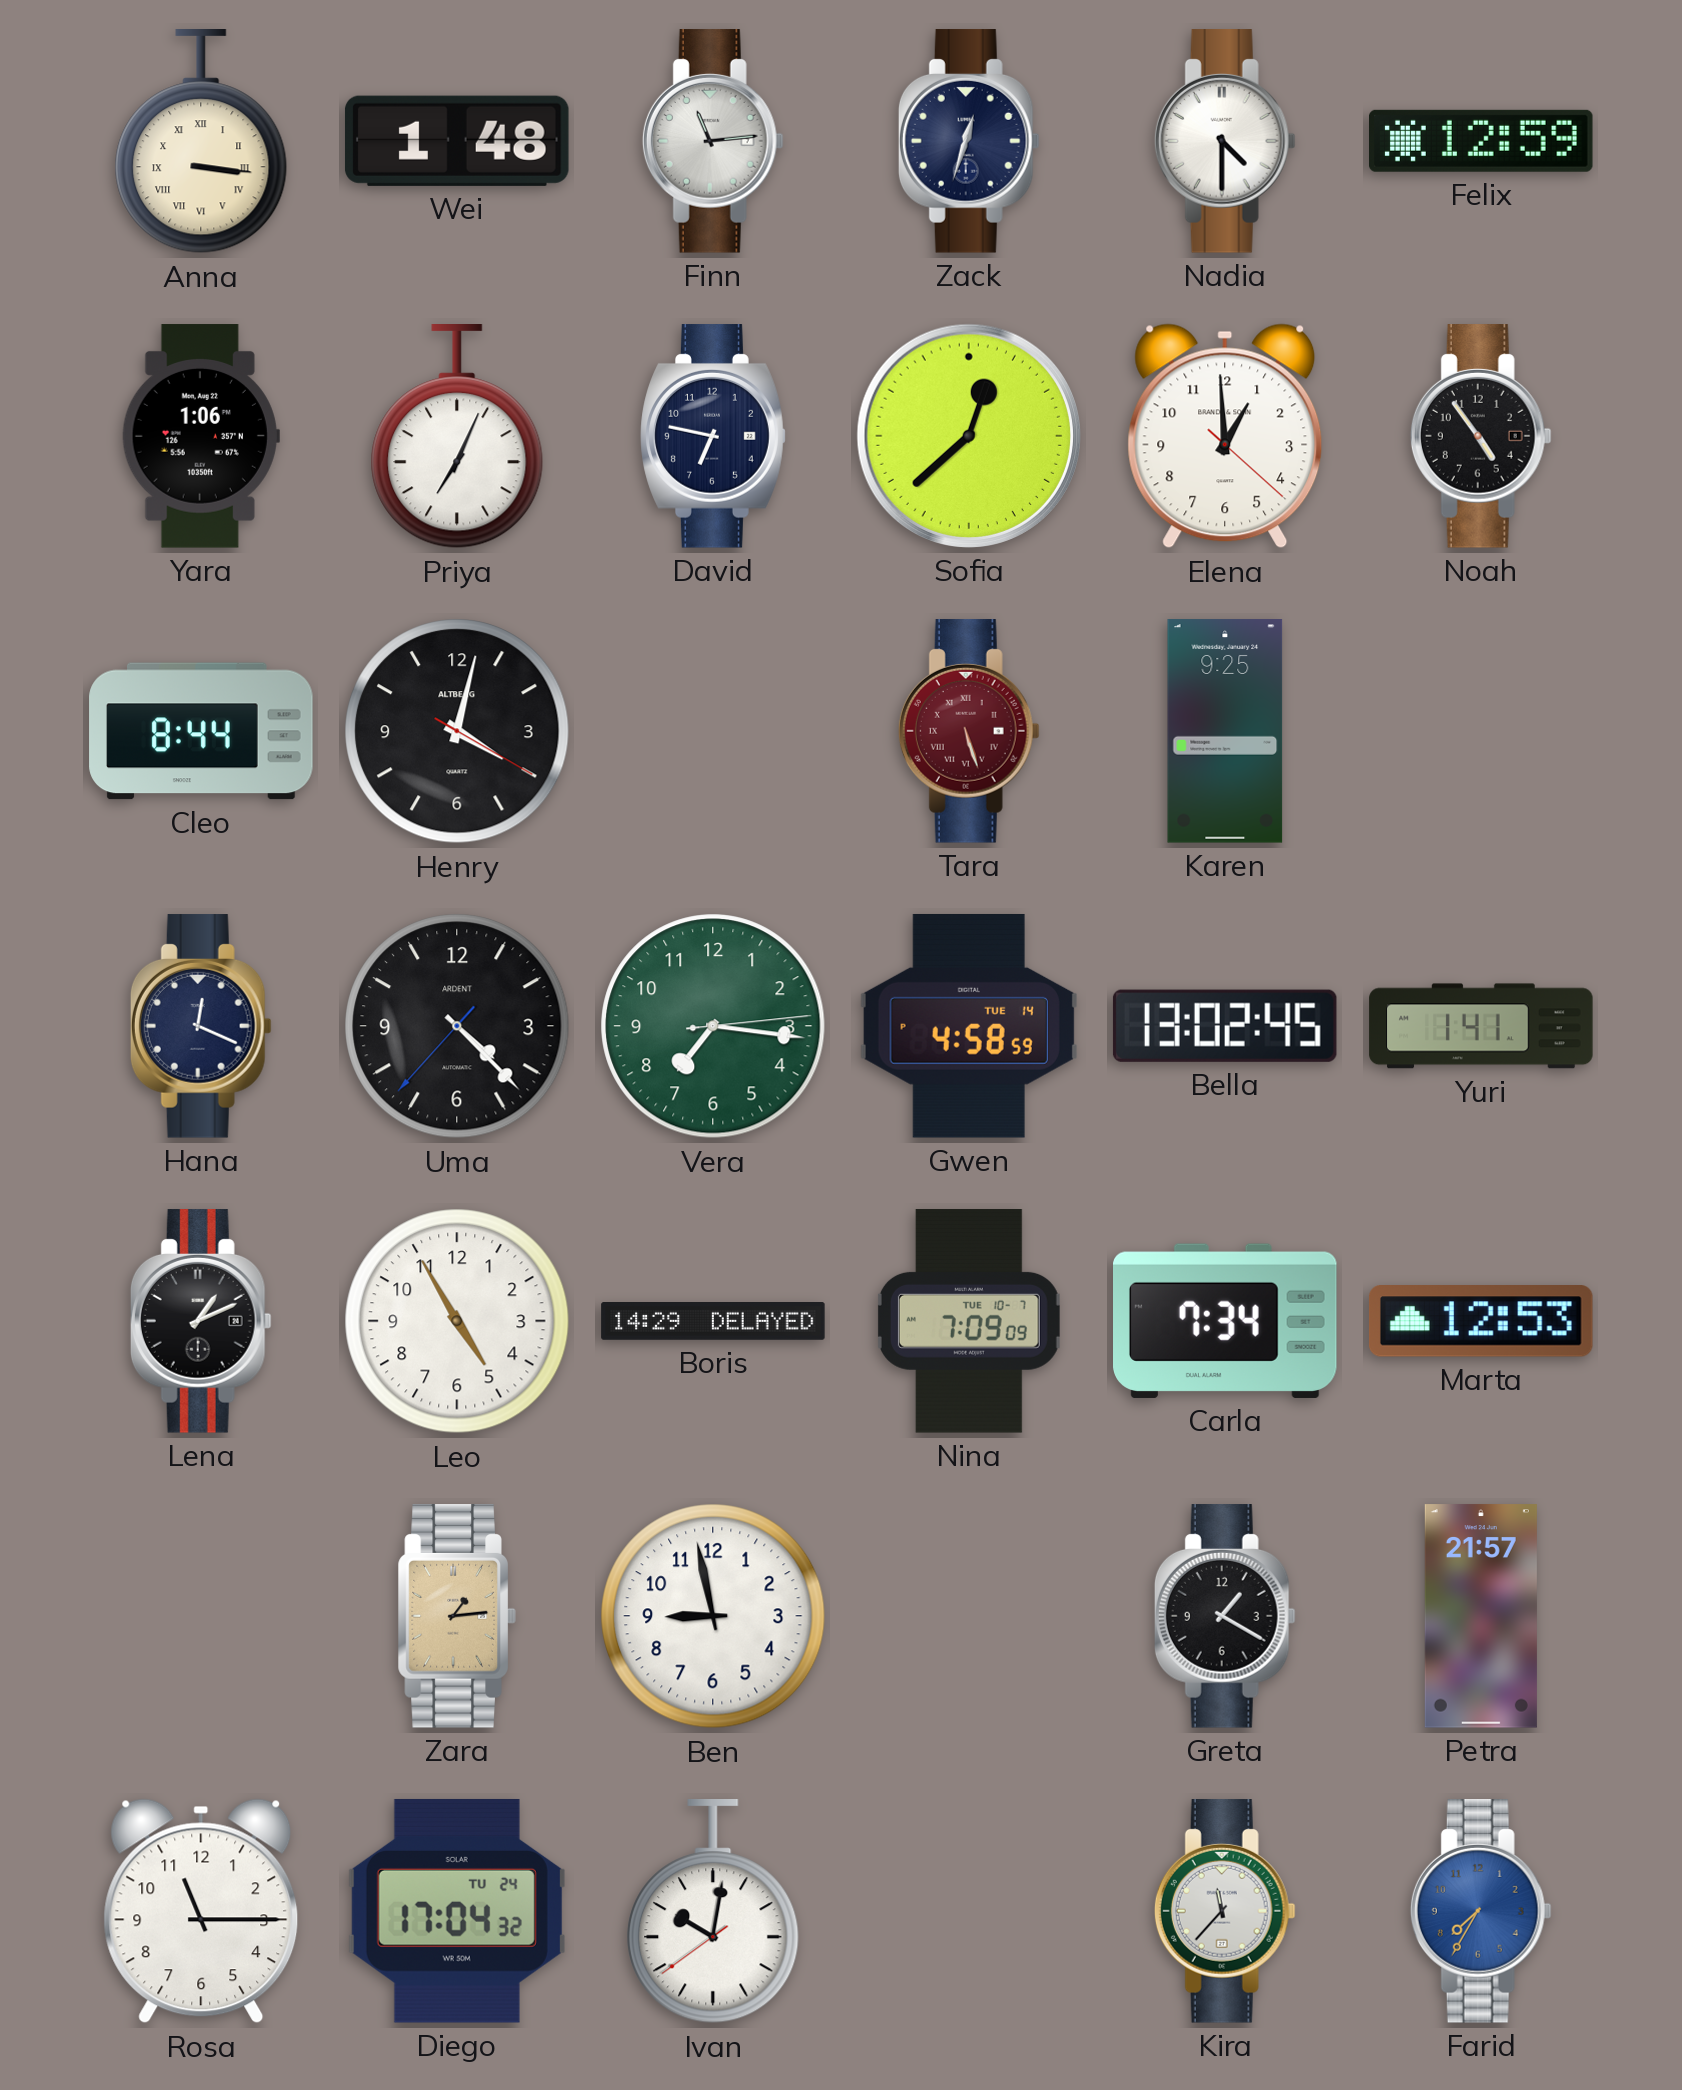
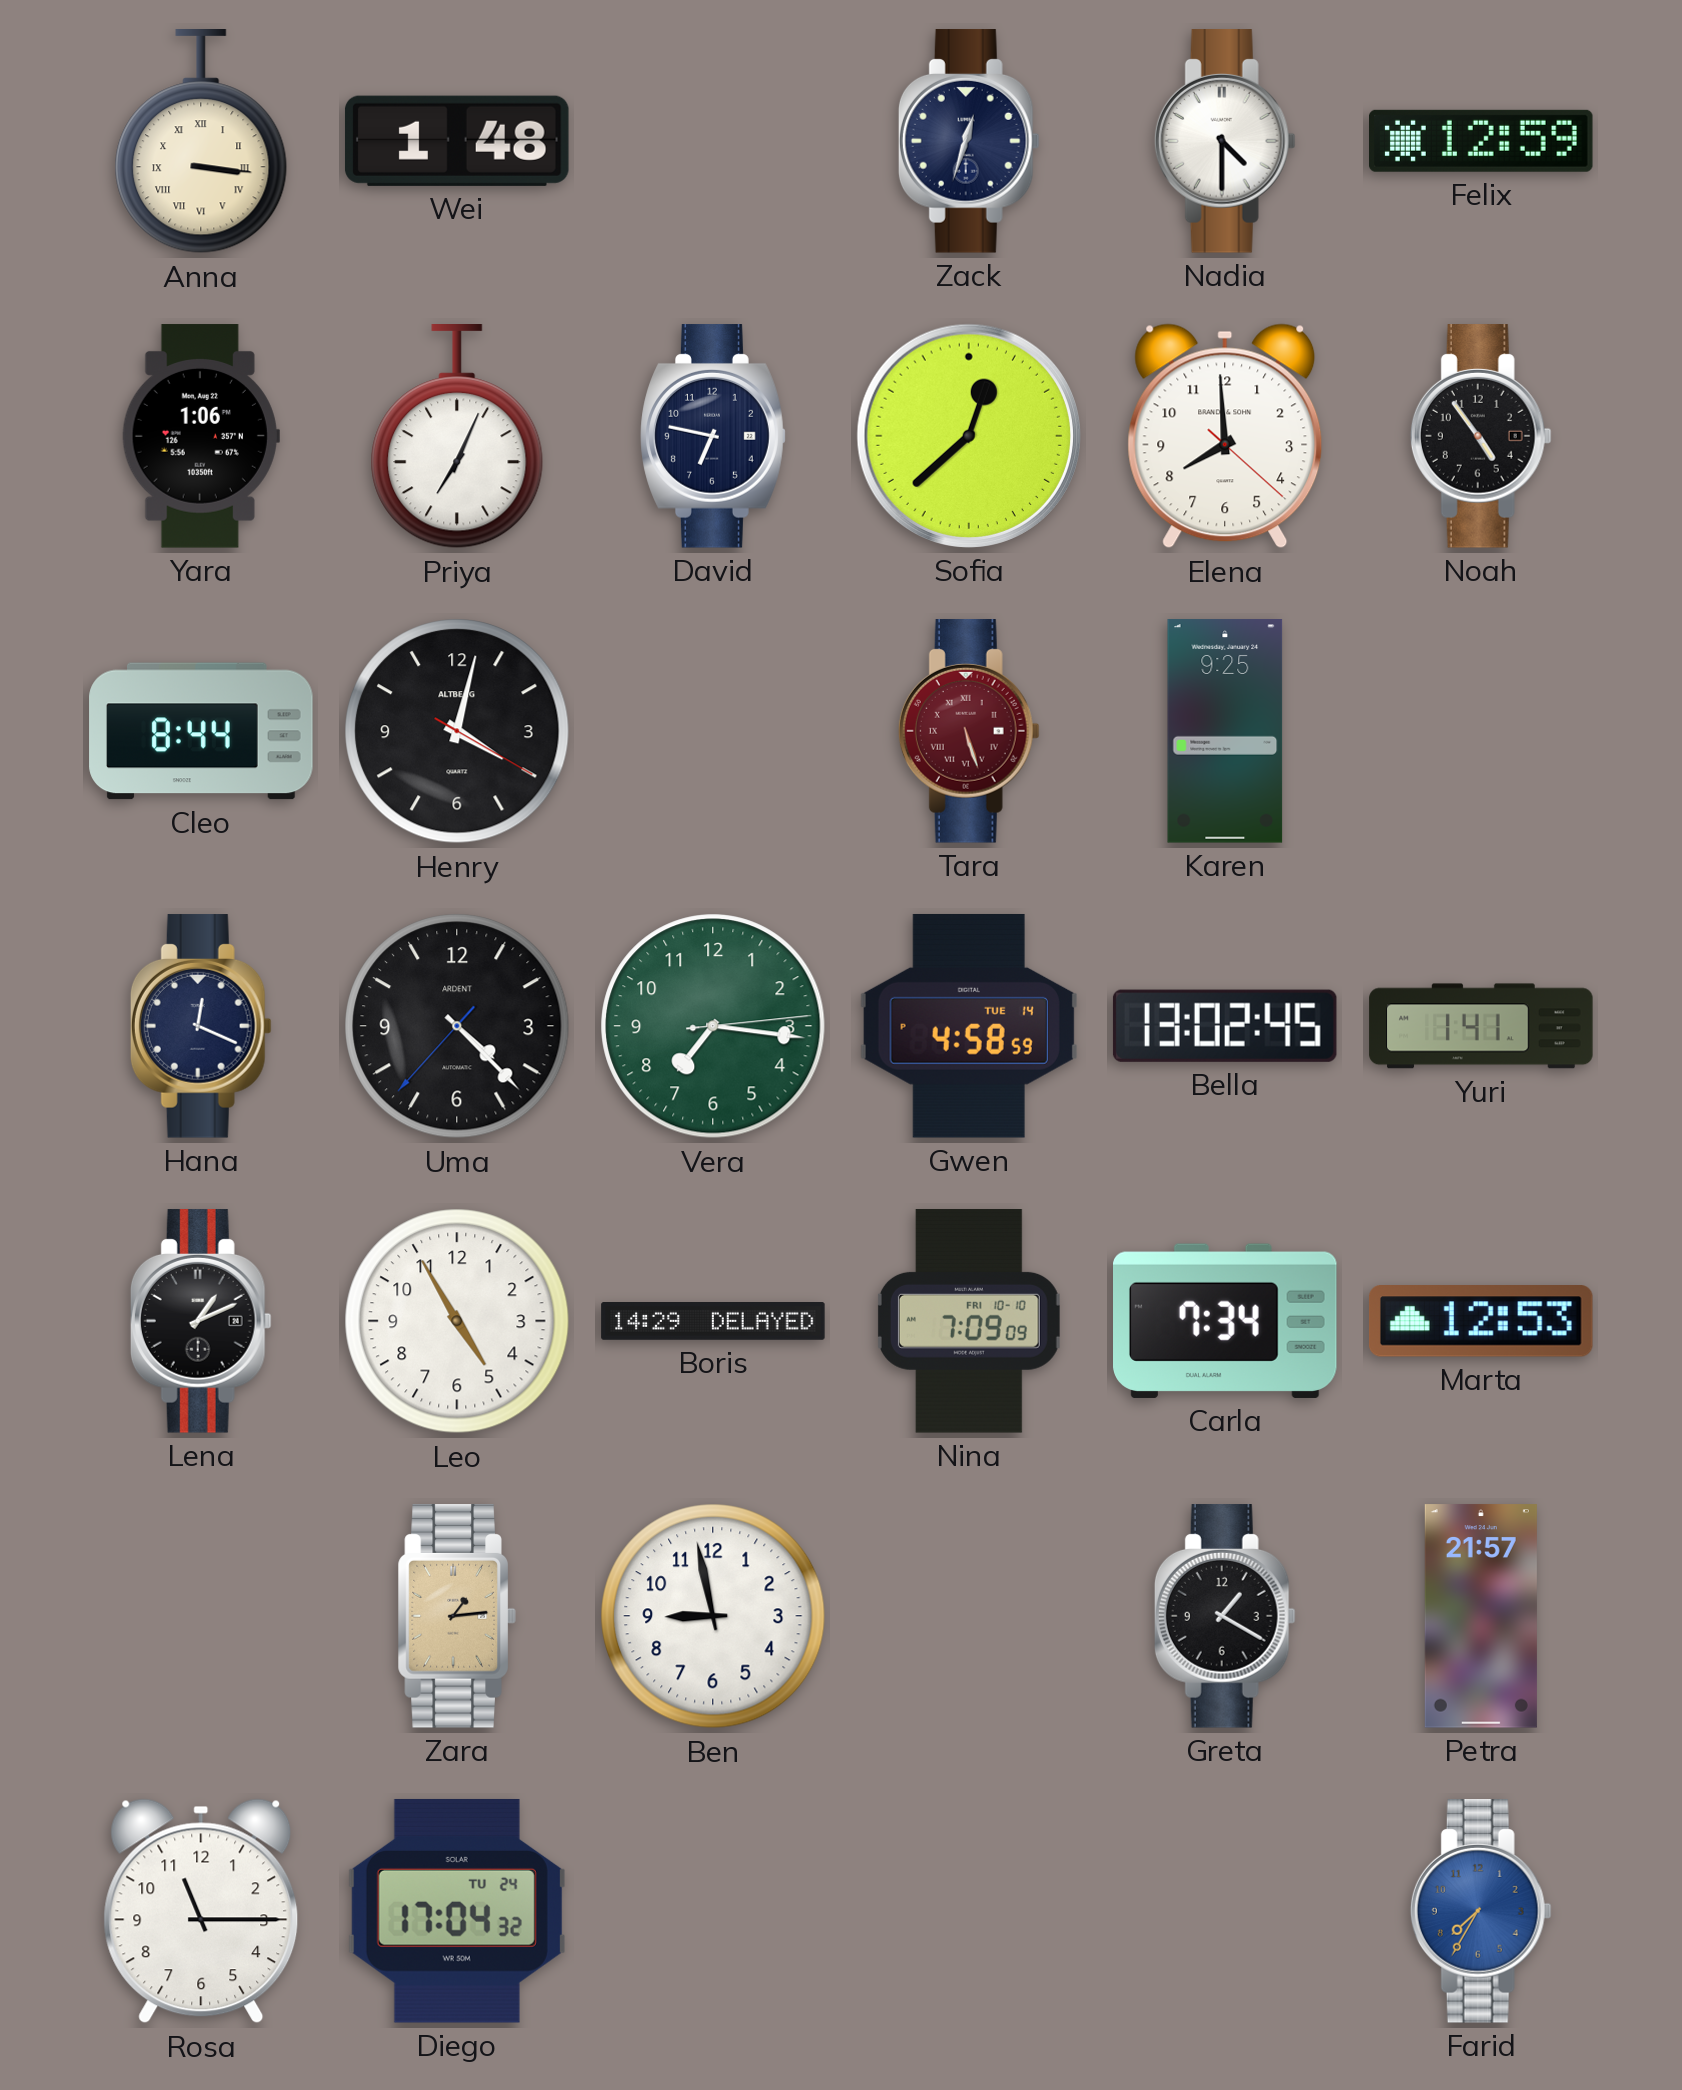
Finn: 11:14 -> none (713, 141)
Elena: 12:59 -> 7:59 (1225, 436)
Nina date: TUE 10-7 -> FRI 10-10 (969, 1321)
Ivan: 10:01 -> none (713, 1912)
Kira: 11:37 -> none (1225, 1911)
